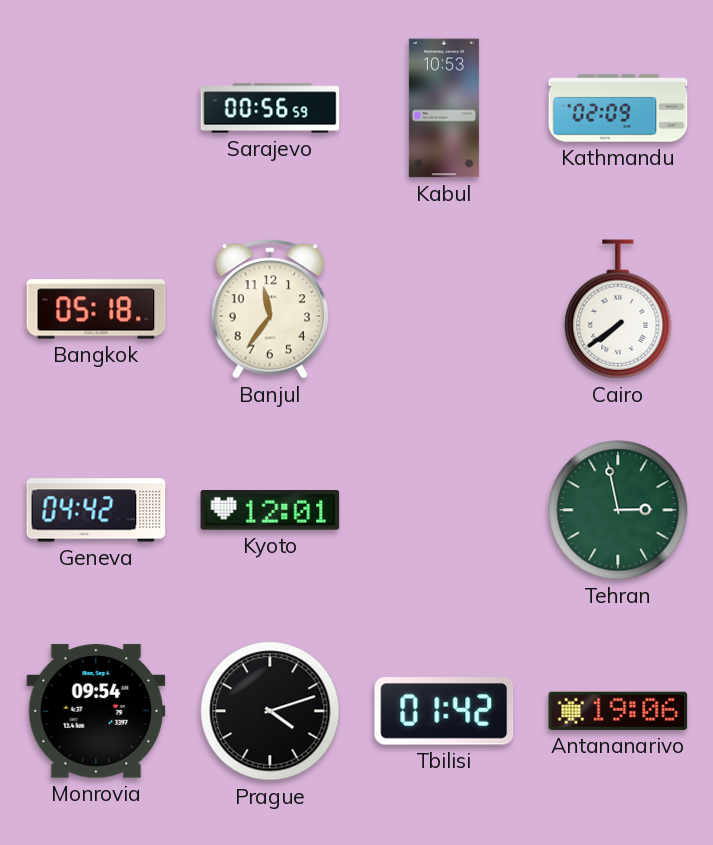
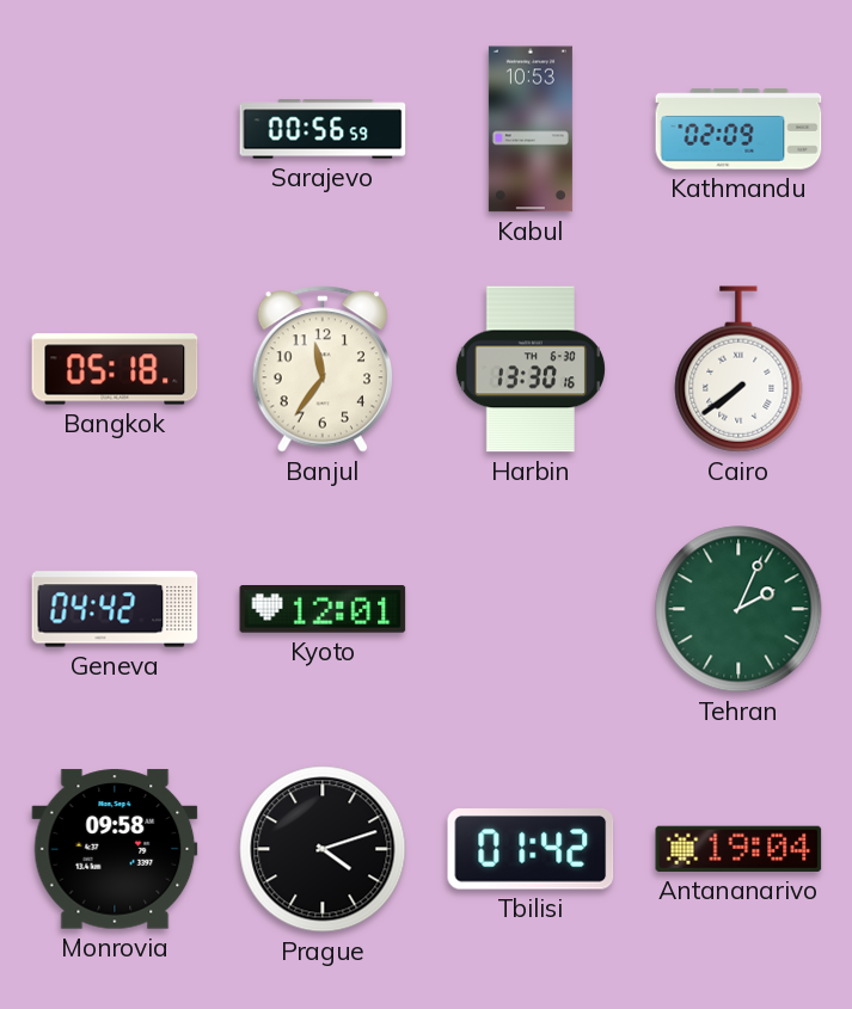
Harbin: none -> 13:30 (531, 369)
Tehran: 2:58 -> 2:04 (738, 609)
Monrovia: 09:54 -> 09:58 (115, 849)
Antananarivo: 19:06 -> 19:04 (738, 849)
